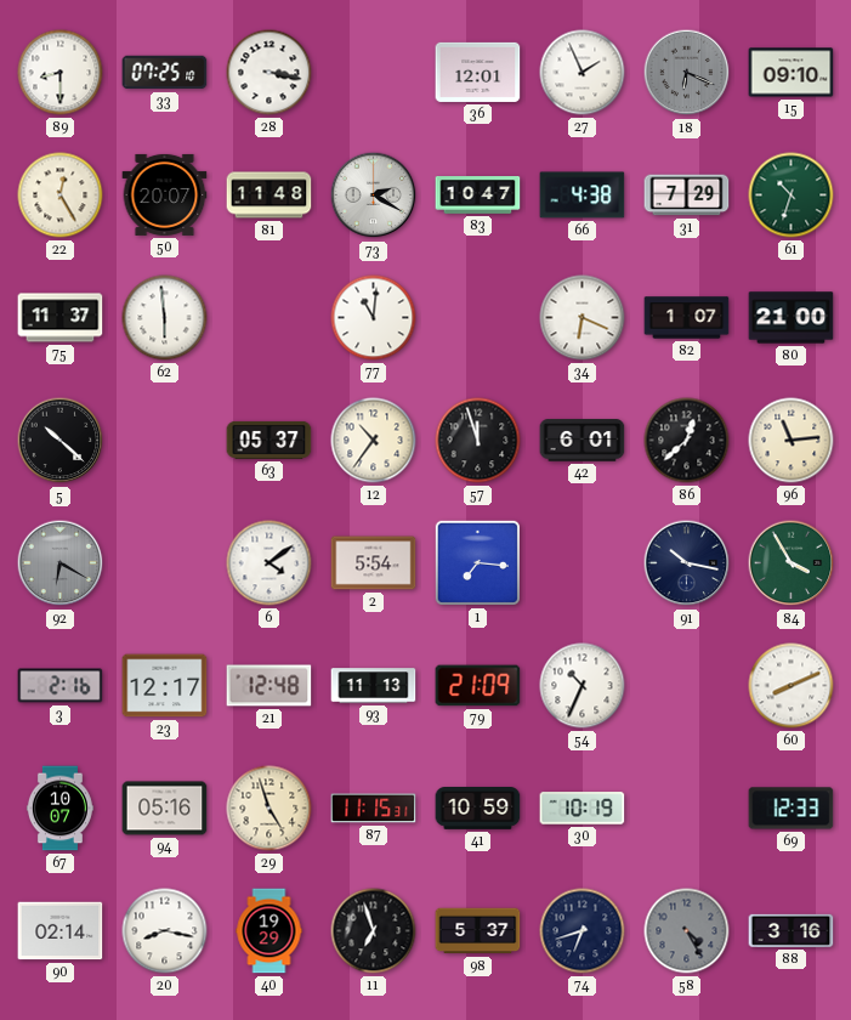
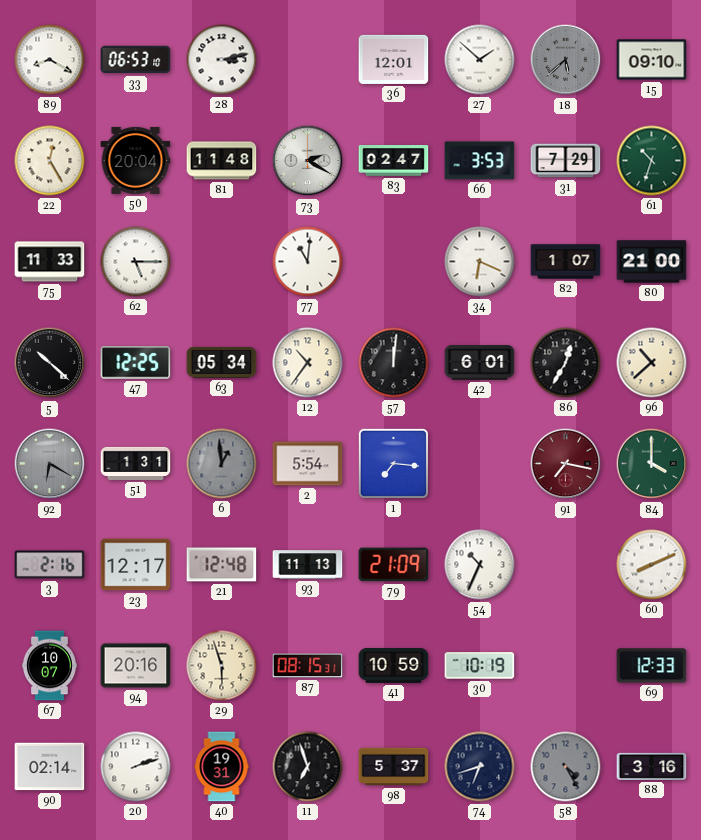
89: 8:30 -> 8:20 (50, 60)
33: 07:25 -> 06:53 (136, 60)
28: 3:17 -> 3:13 (222, 60)
27: 1:56 -> 1:52 (480, 60)
18: 6:19 -> 5:38 (566, 60)
50: 20:07 -> 20:04 (136, 160)
83: 10:47 -> 02:47 (394, 161)
66: 4:38 -> 3:53 (480, 161)
75: 11:37 -> 11:33 (50, 262)
62: 5:59 -> 5:15 (136, 262)
47: none -> 12:25 (136, 363)
63: 05:37 -> 05:34 (222, 362)
57: 11:57 -> 12:01 (394, 363)
86: 12:38 -> 12:35 (566, 363)
96: 11:14 -> 10:38 (652, 363)
51: none -> 1:31 (136, 463)
6: 4:09 -> 12:59 (222, 464)
6 dial: white -> grey (222, 464)
91: 10:17 -> 7:17 (566, 464)
91 dial: navy -> burgundy (566, 464)
84: 3:55 -> 4:00 (652, 464)
94: 05:16 -> 20:16 (136, 666)
29: 4:57 -> 5:57 (222, 666)
87: 11:15 -> 08:15 (308, 666)
20: 8:17 -> 2:12 (136, 767)
40: 19:29 -> 19:31 (222, 767)
